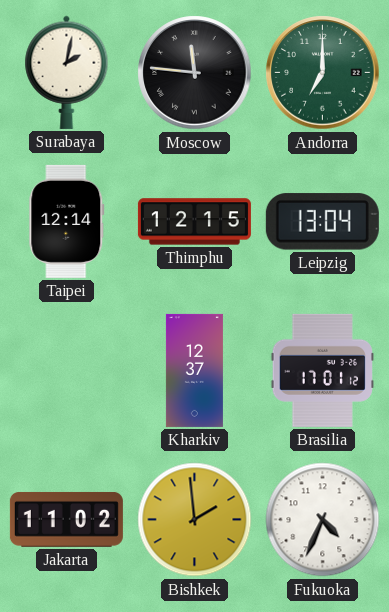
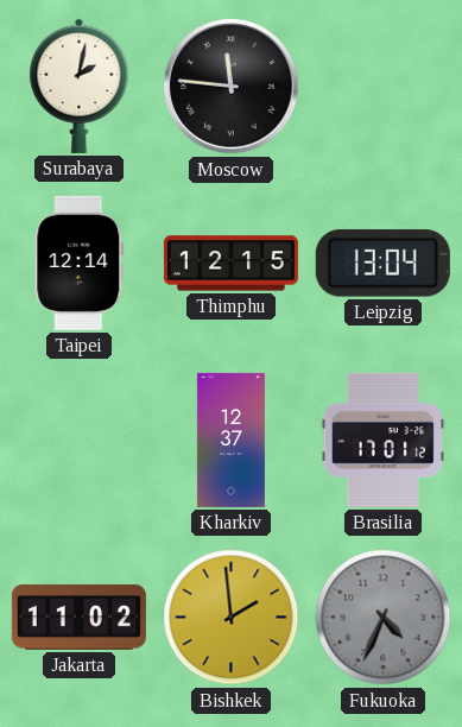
Andorra: 7:00 -> none (323, 73)
Fukuoka dial: white -> grey (384, 618)
